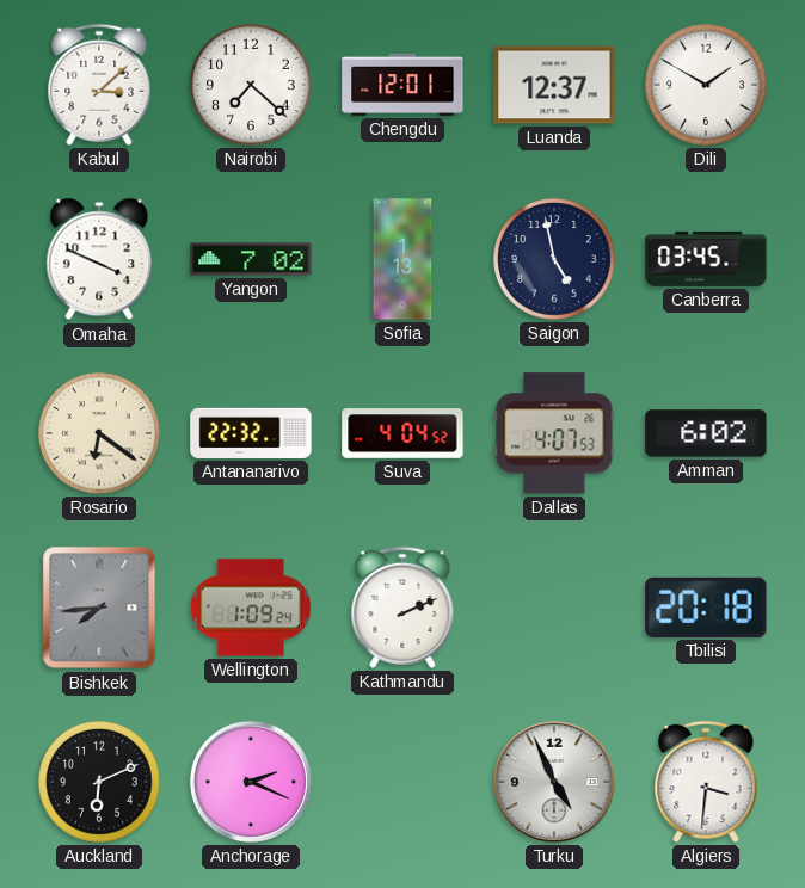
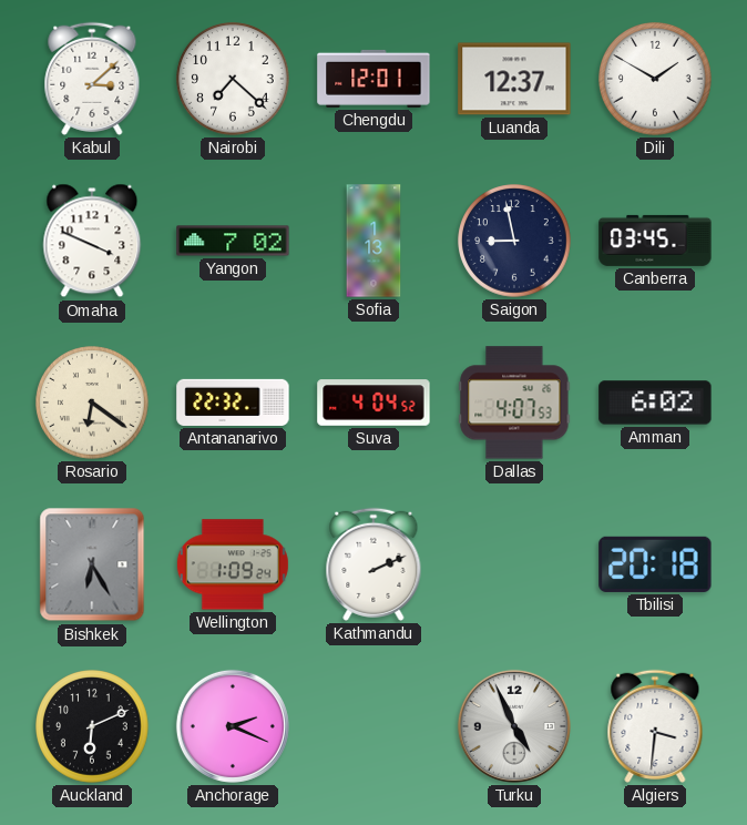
Saigon: 4:58 -> 8:58 (514, 241)
Bishkek: 7:44 -> 6:25 (92, 564)
